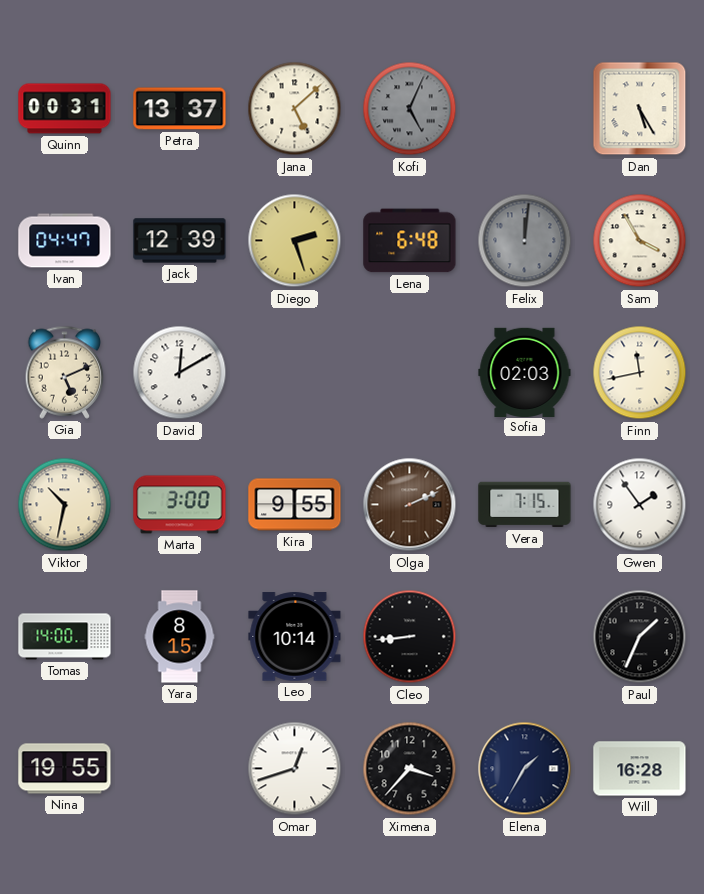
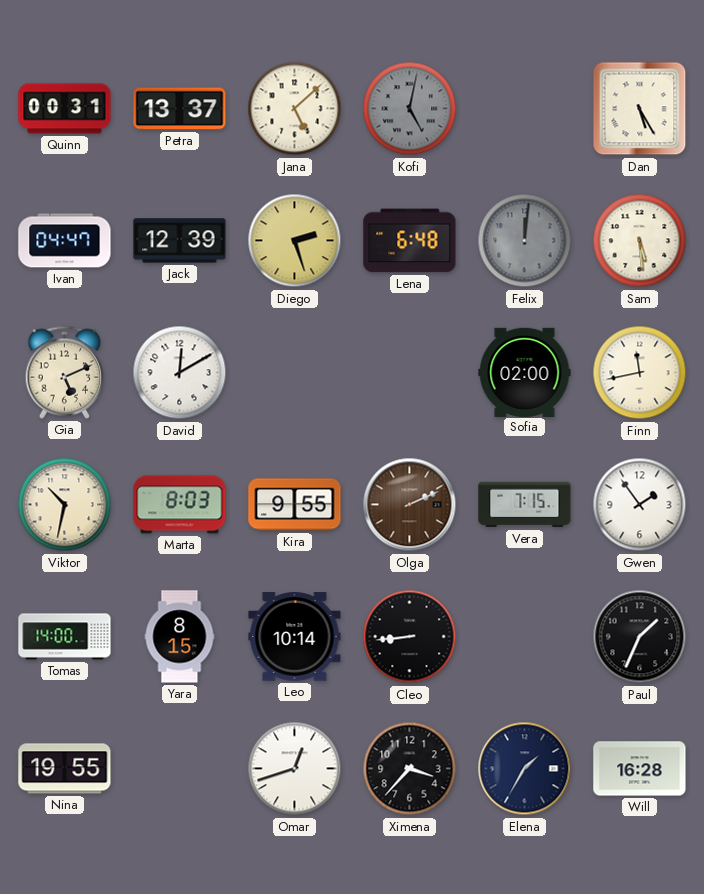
Kofi: 5:04 -> 5:02 (410, 109)
Sam: 3:55 -> 5:29 (640, 241)
Sofia: 02:03 -> 02:00 (525, 372)
Marta: 3:00 -> 8:03 (180, 505)
